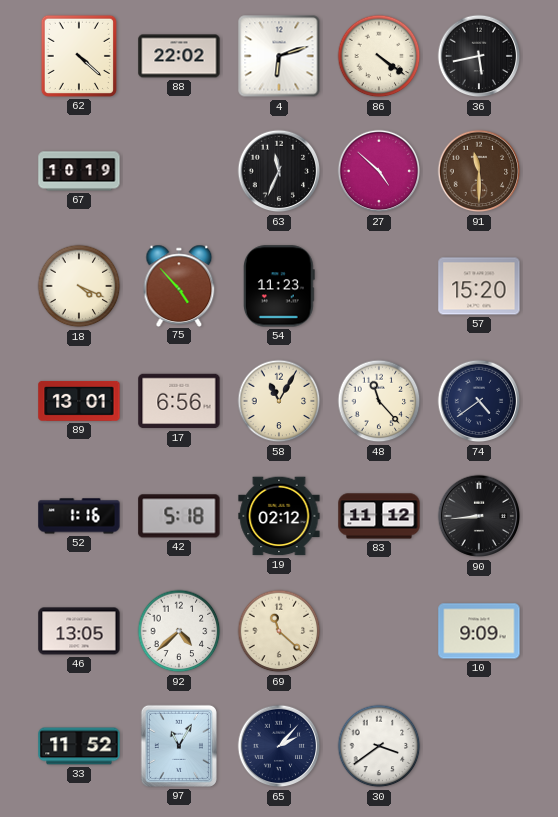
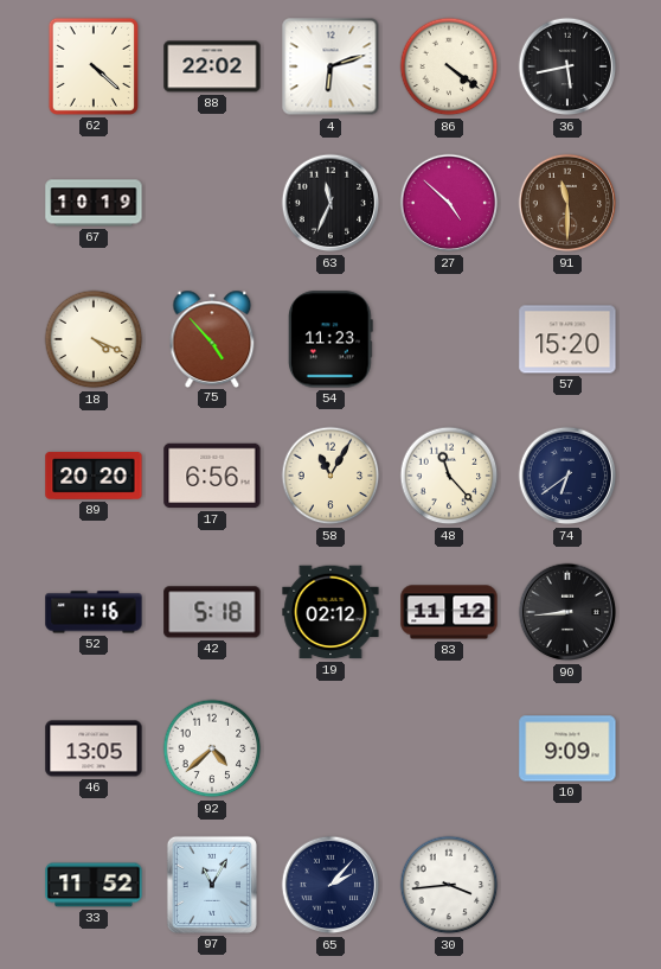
89: 13:01 -> 20:20 (94, 476)
74: 4:39 -> 6:39 (567, 476)
69: 11:22 -> none (279, 631)
30: 3:39 -> 3:44 (449, 885)
